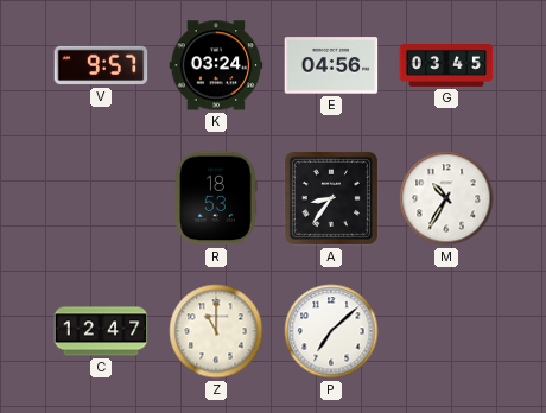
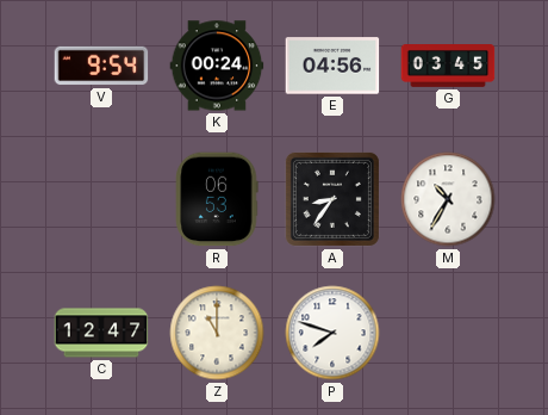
V: 9:57 -> 9:54 (101, 66)
K: 03:24 -> 00:24 (217, 66)
R: 18:53 -> 06:53 (217, 199)
P: 7:08 -> 7:48 (332, 333)
